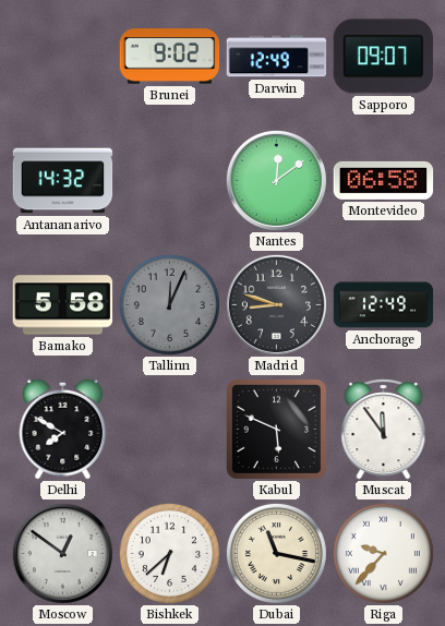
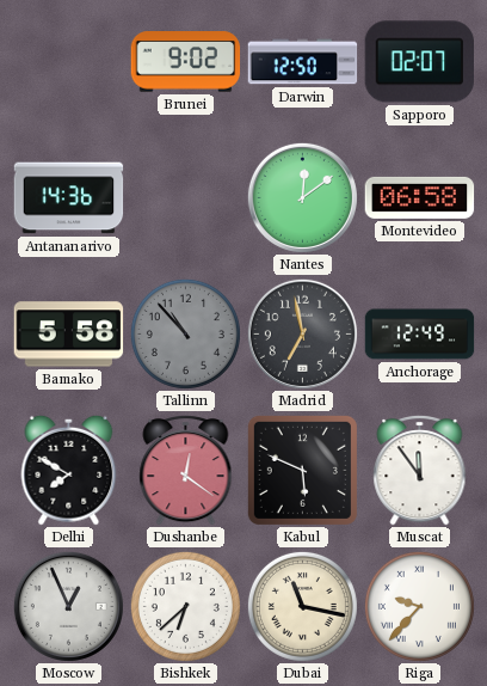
Darwin: 12:49 -> 12:50 (303, 62)
Sapporo: 09:07 -> 02:07 (419, 62)
Antananarivo: 14:32 -> 14:36 (69, 198)
Tallinn: 12:04 -> 10:53 (185, 333)
Madrid: 8:48 -> 6:58 (302, 333)
Dushanbe: none -> 12:21 (186, 471)
Moscow: 12:51 -> 12:56 (68, 606)
